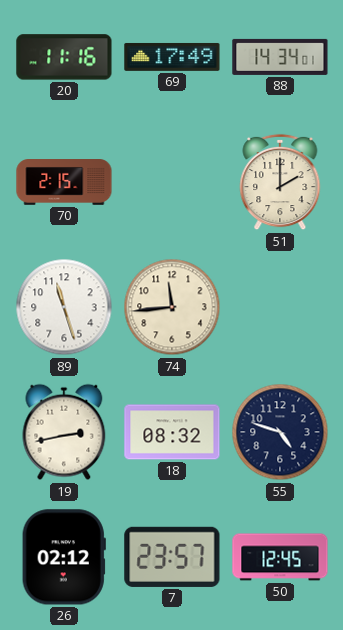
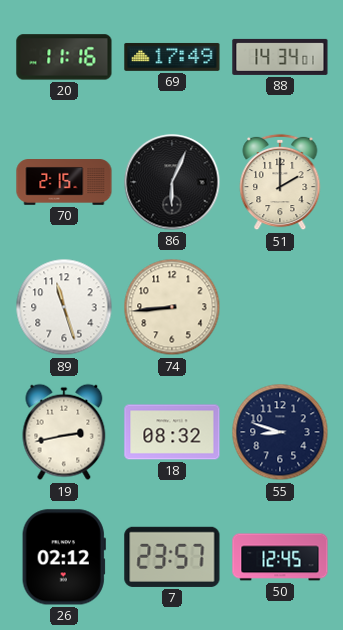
86: none -> 6:04 (172, 182)
74: 11:44 -> 8:44 (172, 307)
55: 4:48 -> 8:48 (280, 432)
